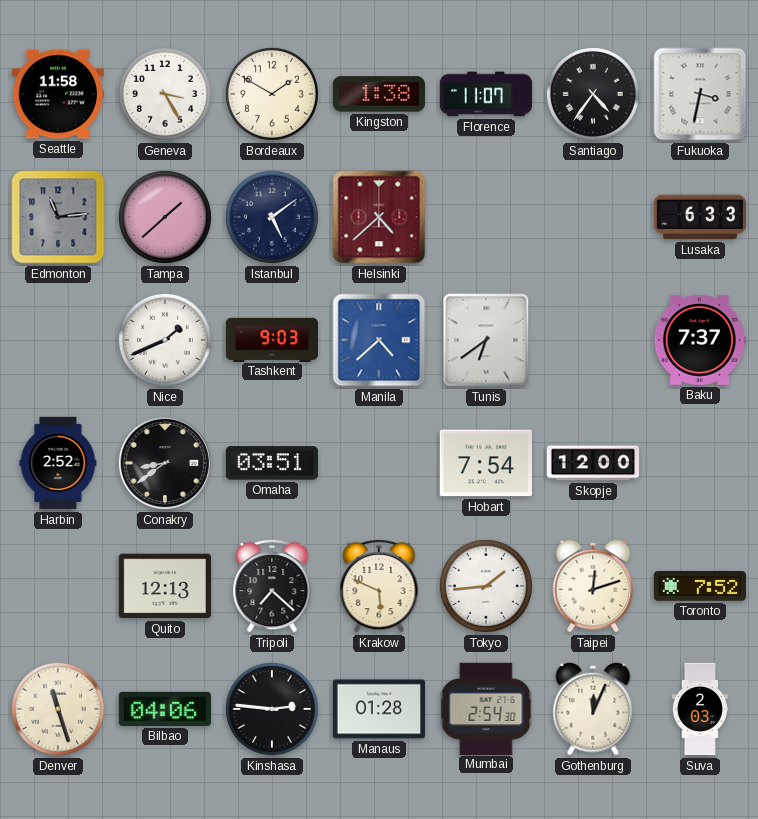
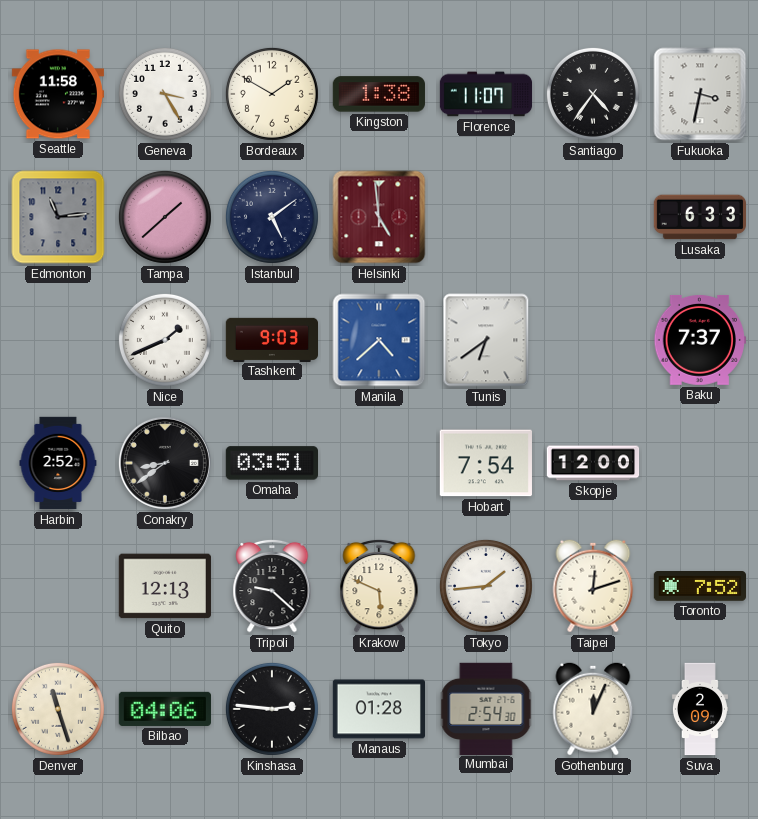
Helsinki: 4:38 -> 4:59 (379, 217)
Tripoli: 7:22 -> 9:22 (272, 586)
Suva: 2:03 -> 2:09 (700, 709)
